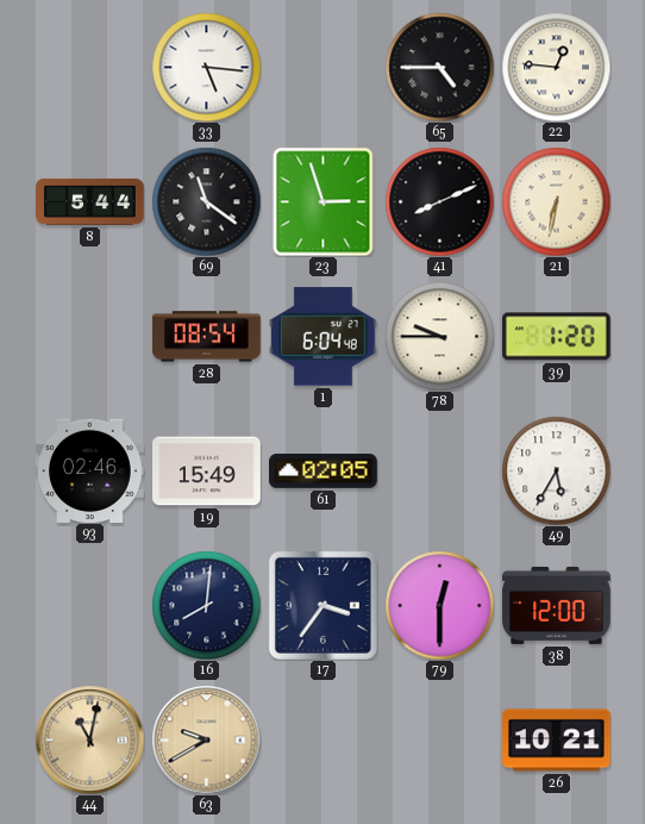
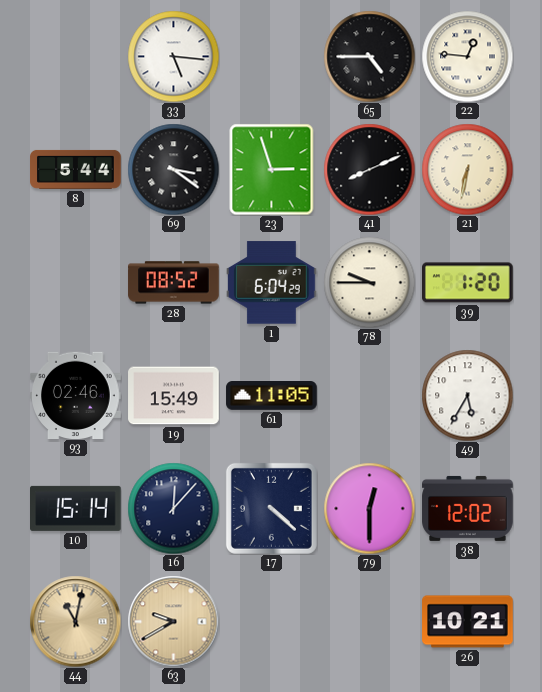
69: 11:21 -> 3:21 (173, 169)
28: 08:54 -> 08:52 (174, 283)
1: 6:04:48 -> 6:04:29 (272, 283)
61: 02:05 -> 11:05 (272, 396)
10: none -> 15:14 (76, 508)
16: 8:01 -> 12:07 (173, 508)
17: 3:36 -> 4:22 (271, 508)
38: 12:00 -> 12:02 (468, 508)
